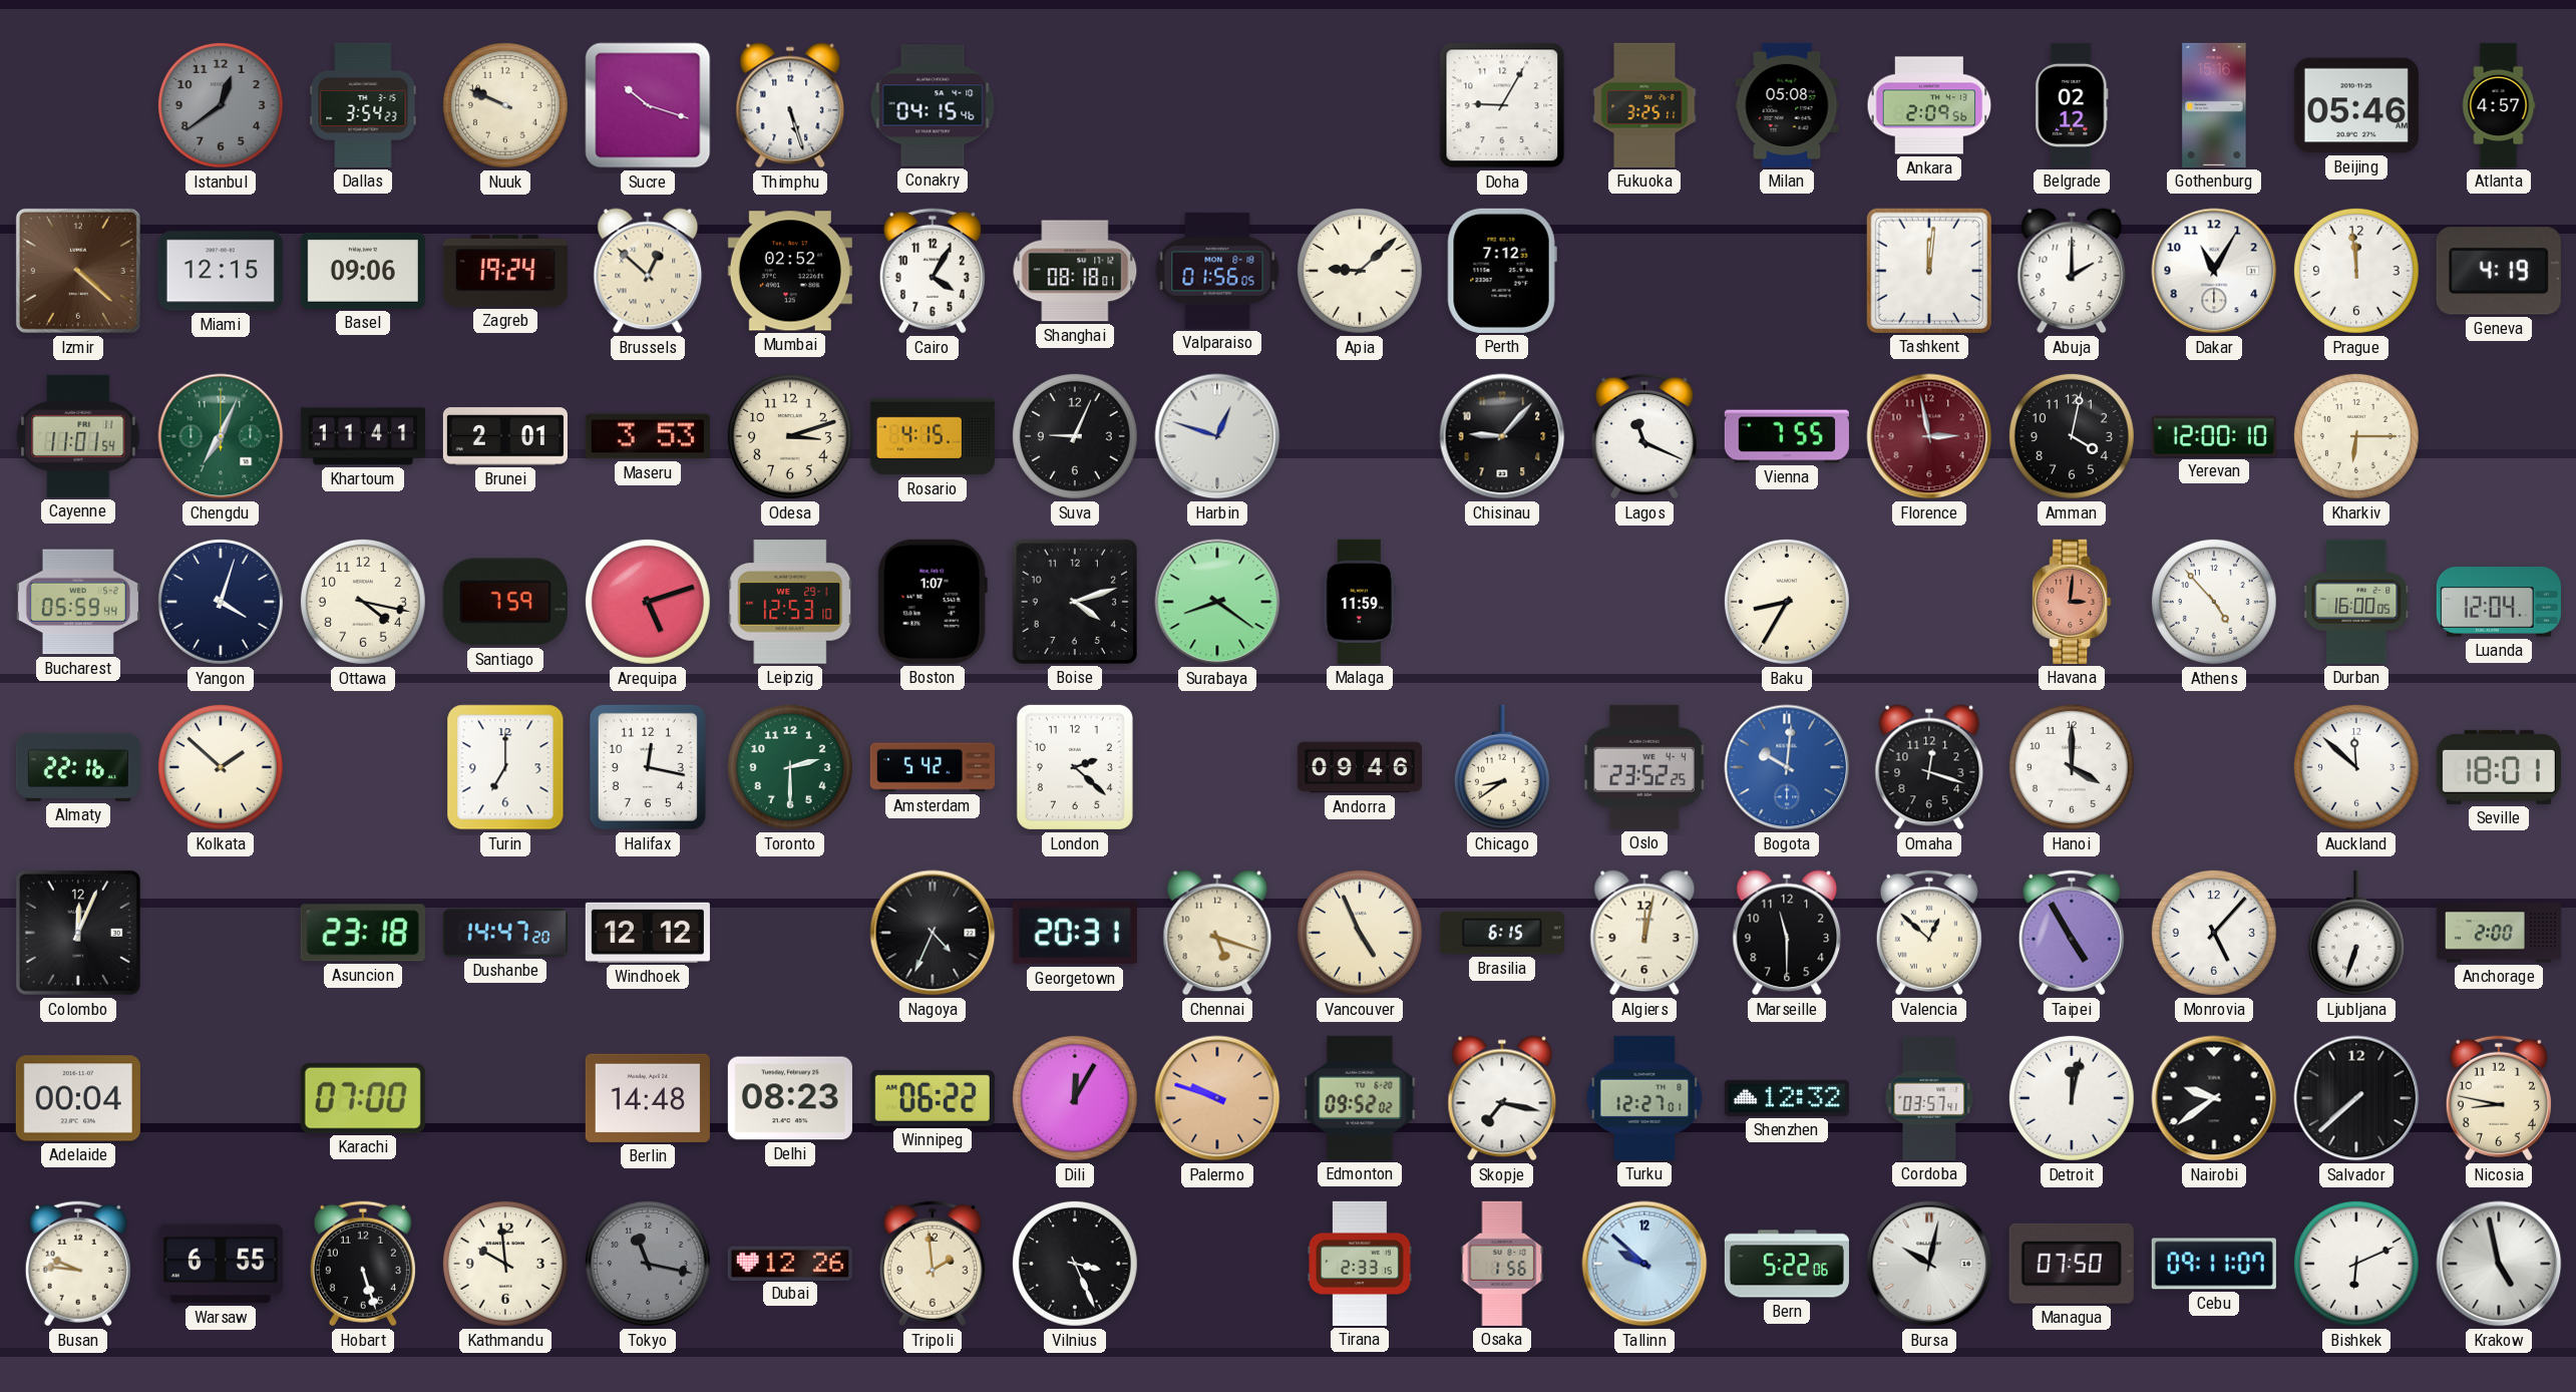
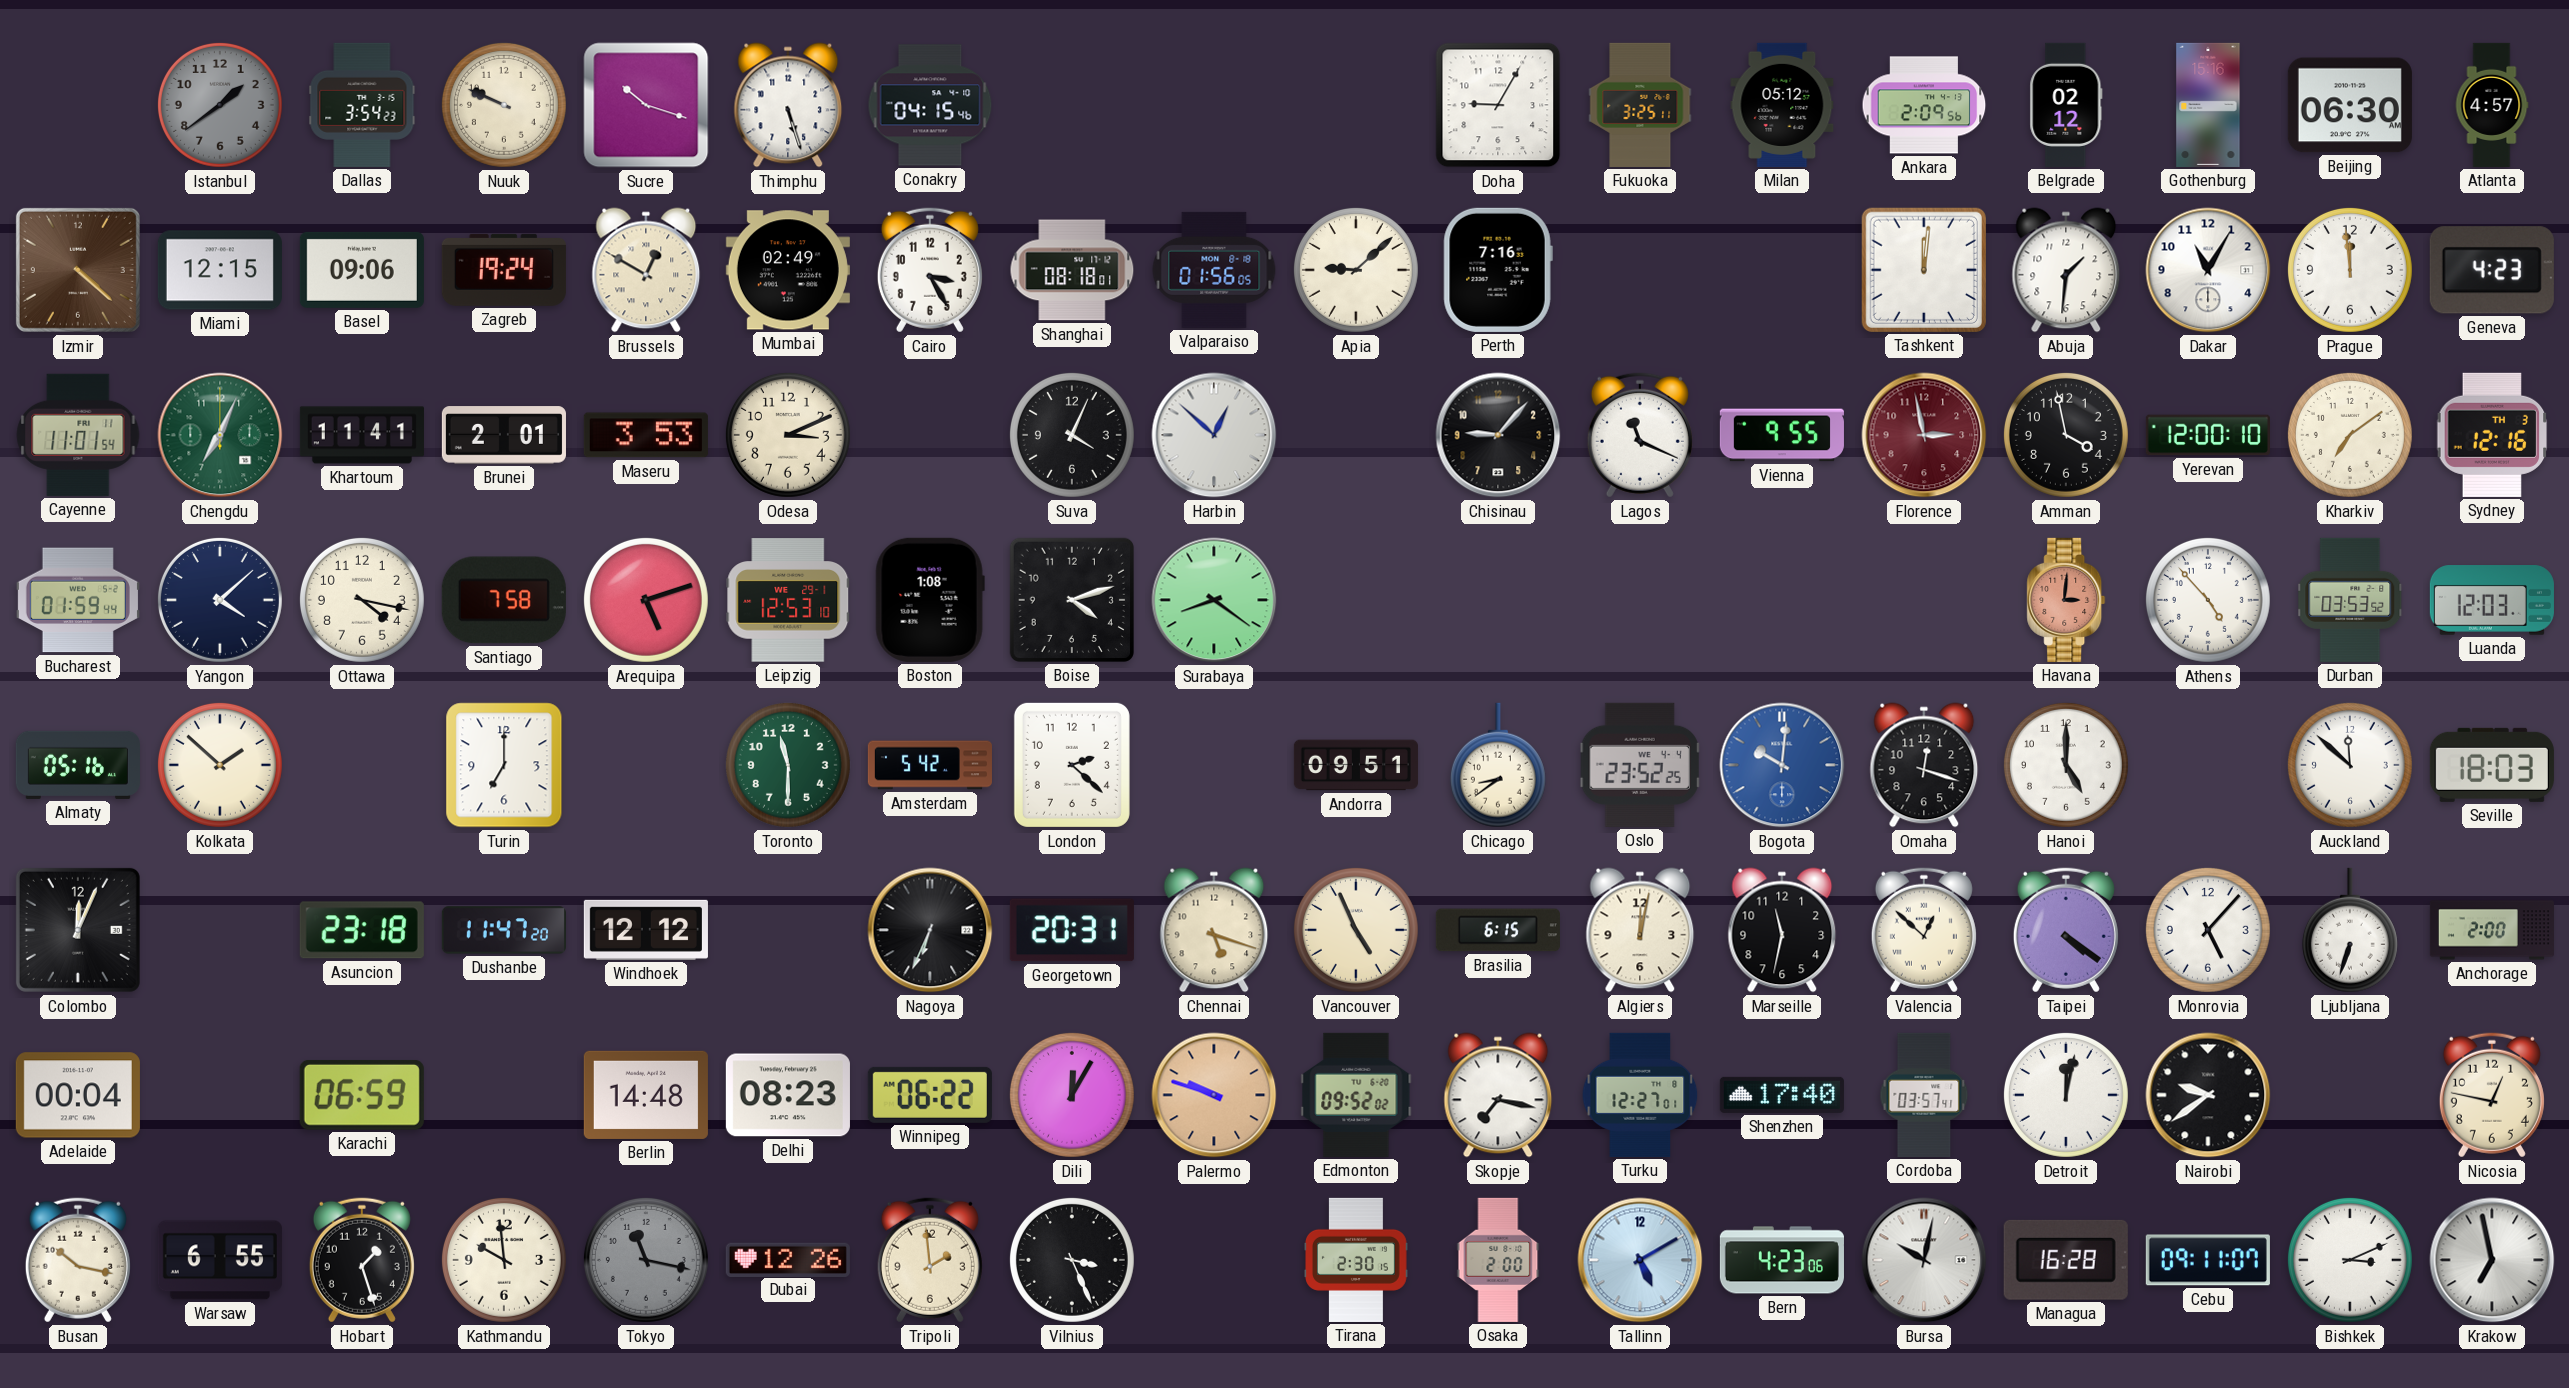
Istanbul: 12:39 -> 1:39 (220, 105)
Milan: 05:08 -> 05:12 (1782, 105)
Beijing: 05:46 -> 06:30 (2350, 105)
Brussels: 12:52 -> 12:50 (646, 270)
Mumbai: 02:52 -> 02:49 (788, 270)
Cairo: 4:05 -> 3:25 (930, 270)
Perth: 7:12 -> 7:16 (1498, 270)
Abuja: 2:00 -> 1:31 (2066, 270)
Geneva: 4:19 -> 4:23 (2492, 270)
Odesa: 3:12 -> 3:11 (788, 435)
Rosario: 4:15 -> none (933, 436)
Suva: 9:04 -> 4:04 (1072, 435)
Harbin: 12:48 -> 12:52 (1214, 435)
Vienna: 7:55 -> 9:55 (1782, 435)
Amman: 4:02 -> 3:58 (2066, 435)
Kharkiv: 6:15 -> 7:09 (2350, 435)
Sydney: none -> 12:16 (2492, 435)
Bucharest: 05:59 -> 01:59 (78, 600)
Yangon: 4:03 -> 4:08 (220, 600)
Santiago: 7:59 -> 7:58 (504, 600)
Boston: 1:07 -> 1:08 (930, 600)
Malaga: 11:59 -> none (1360, 602)
Baku: 8:35 -> none (1787, 602)
Durban: 16:00 -> 03:53 (2351, 600)
Luanda: 12:04 -> 12:03 (2492, 600)
Almaty: 22:16 -> 05:16 (78, 765)
Halifax: 12:17 -> none (648, 767)
Toronto: 2:30 -> 11:30 (788, 765)
Andorra: 09:46 -> 09:51 (1356, 765)
Hanoi: 4:00 -> 5:00 (2066, 765)
Seville: 18:01 -> 18:03 (2492, 765)
Dushanbe: 14:47 -> 11:47 (504, 930)
Nagoya: 4:34 -> 6:34 (930, 930)
Marseille: 11:30 -> 11:32 (1782, 930)
Taipei: 4:55 -> 4:21 (2066, 930)
Karachi: 07:00 -> 06:59 (362, 1095)
Shenzhen: 12:32 -> 17:40 (1782, 1095)
Salvador: 7:38 -> none (2356, 1098)
Nicosia: 8:47 -> 12:47 (2492, 1095)
Busan: 9:46 -> 10:17 (78, 1260)
Hobart: 5:27 -> 1:27 (362, 1260)
Tirana: 2:33 -> 2:30 (1357, 1260)
Osaka: 1:56 -> 2:00 (1498, 1260)
Tallinn: 9:52 -> 5:10 (1640, 1260)
Bern: 5:22 -> 4:23 (1782, 1260)
Managua: 07:50 -> 16:28 (2066, 1260)
Bishkek: 6:11 -> 3:11 (2350, 1260)
Krakow: 4:58 -> 6:58 (2492, 1260)
